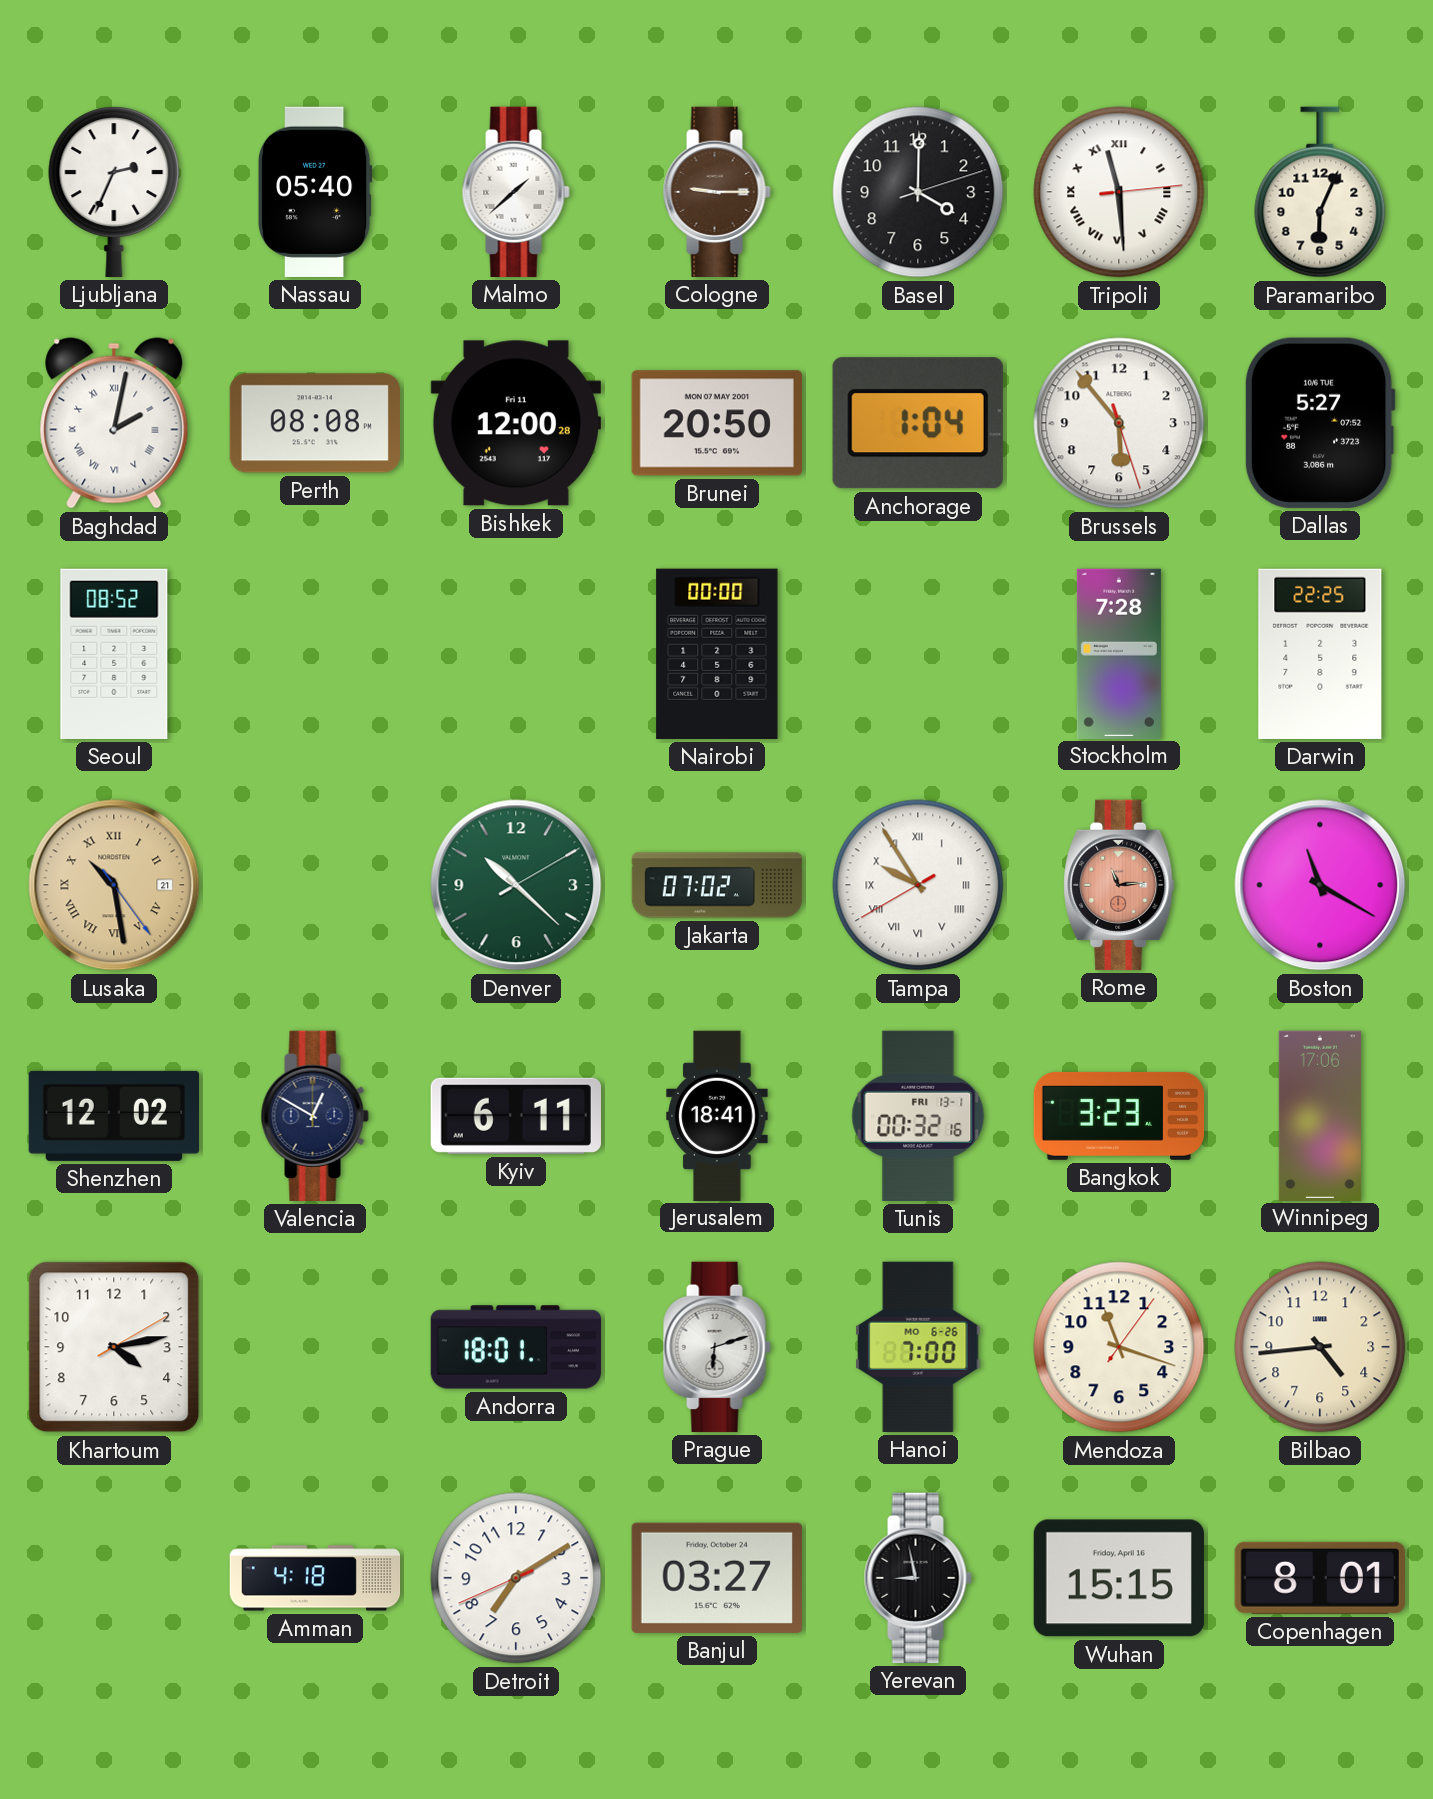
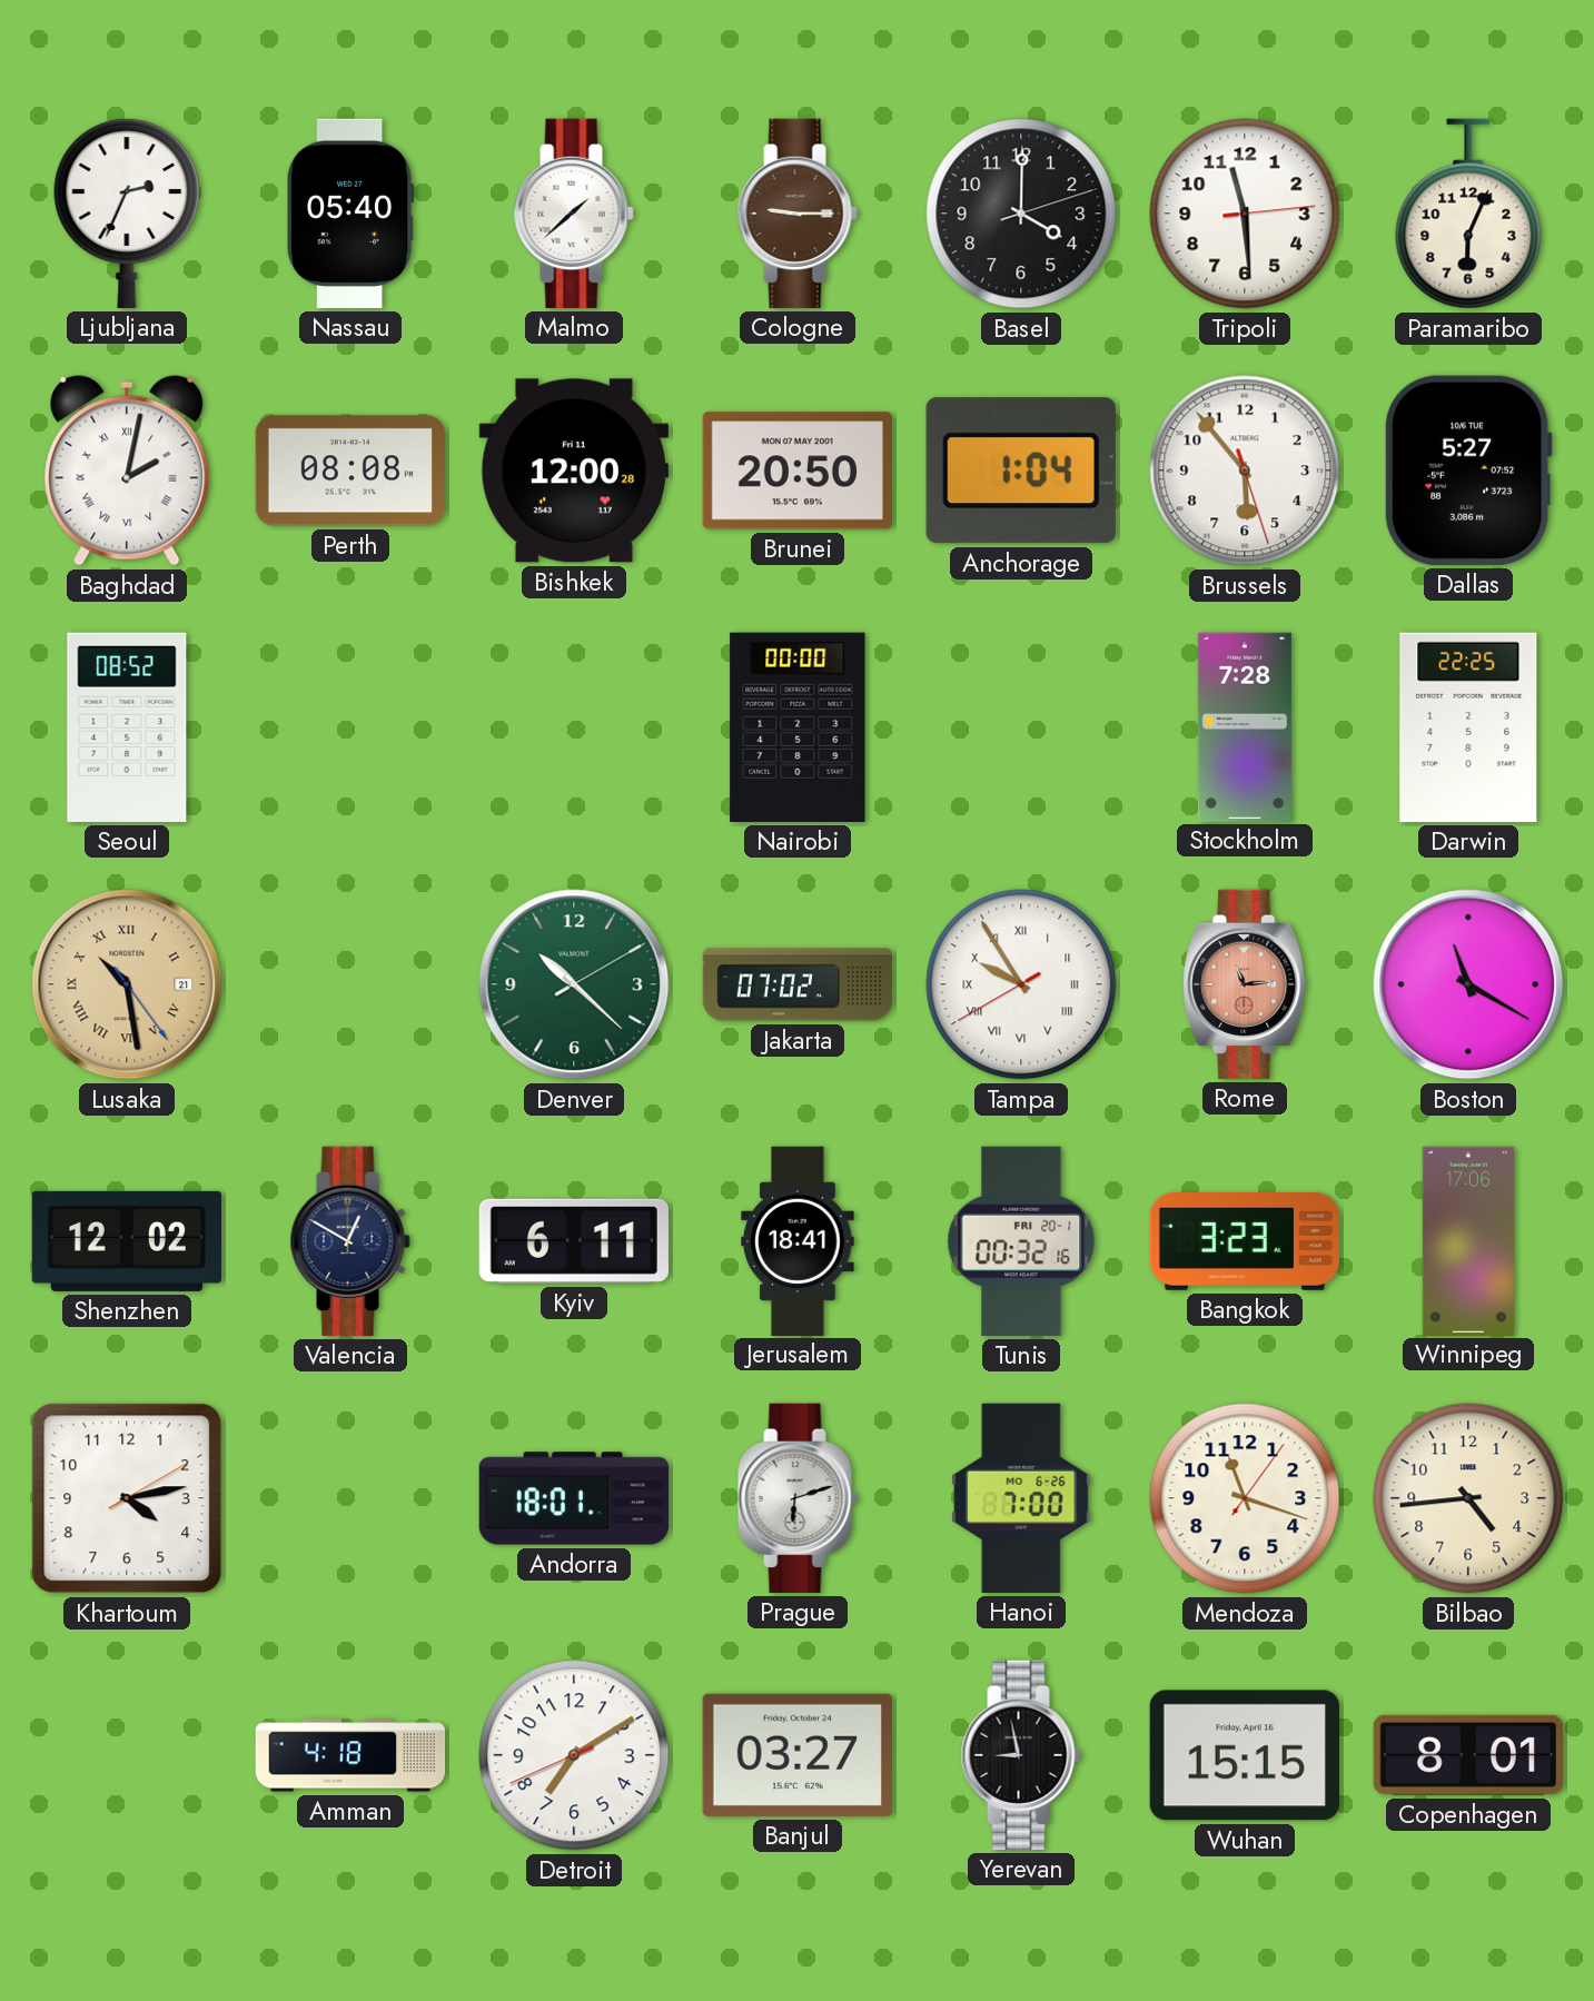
Tripoli numerals: Roman -> Arabic (1245, 214)
Tunis date: FRI 13-1 -> FRI 20-1 (1021, 1241)
